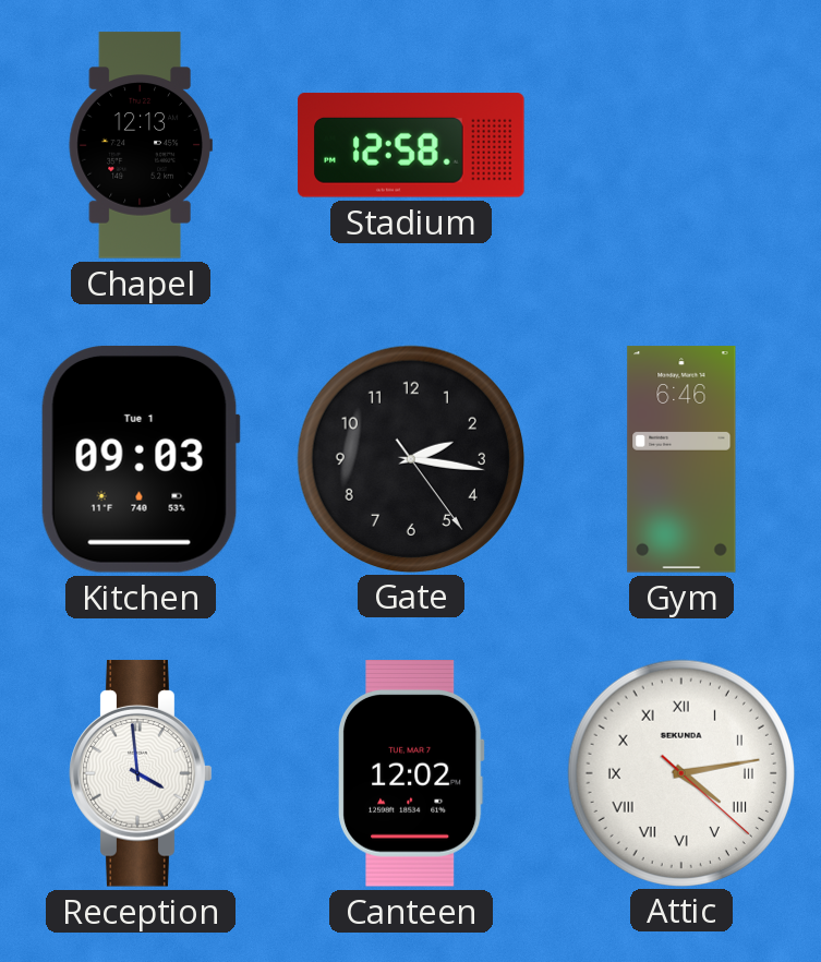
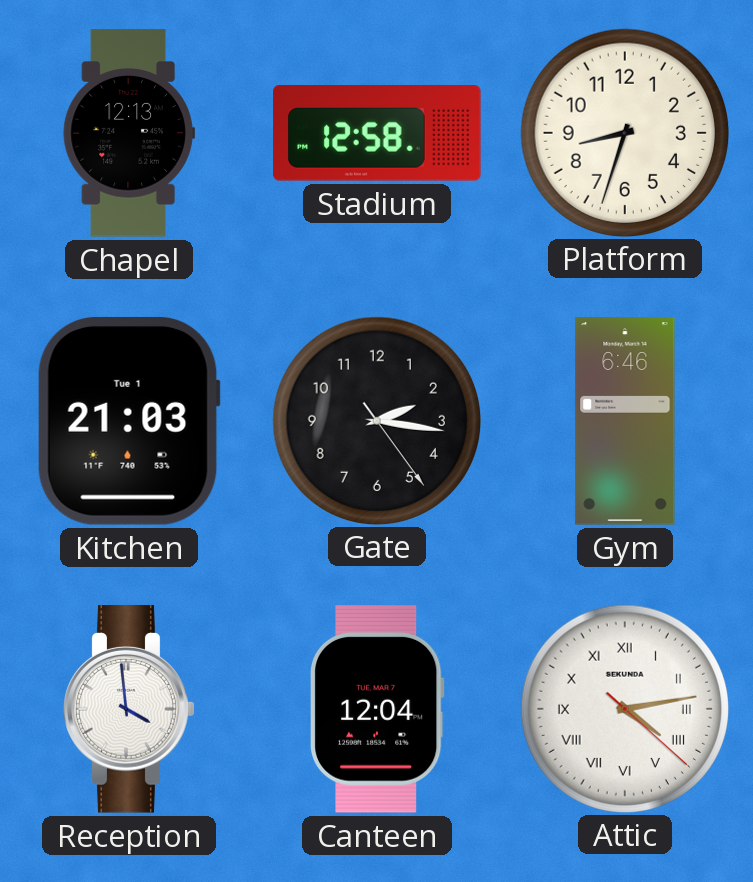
Platform: none -> 8:33 (624, 132)
Kitchen: 09:03 -> 21:03 (129, 421)
Canteen: 12:02 -> 12:04 (377, 710)
